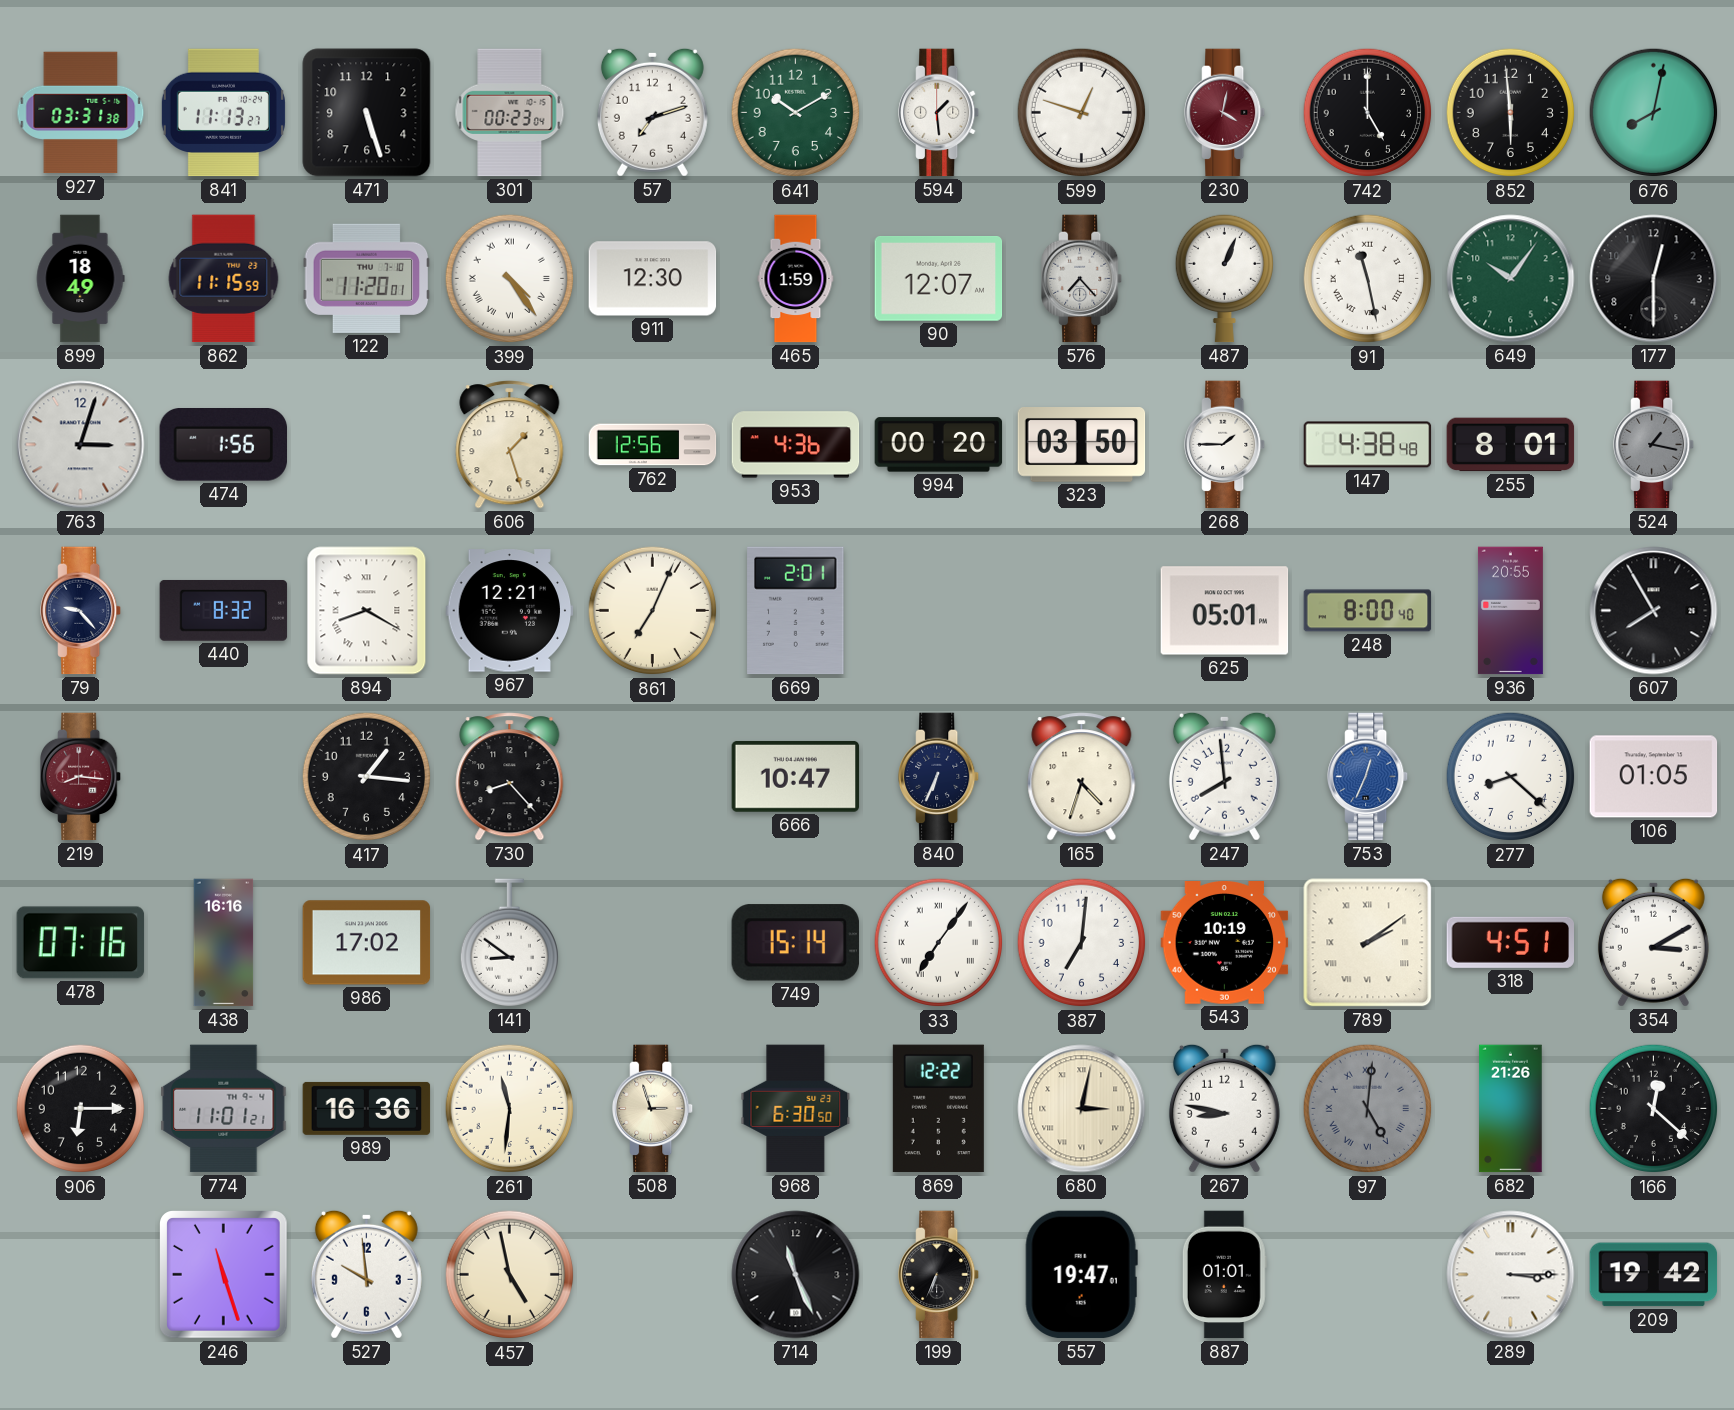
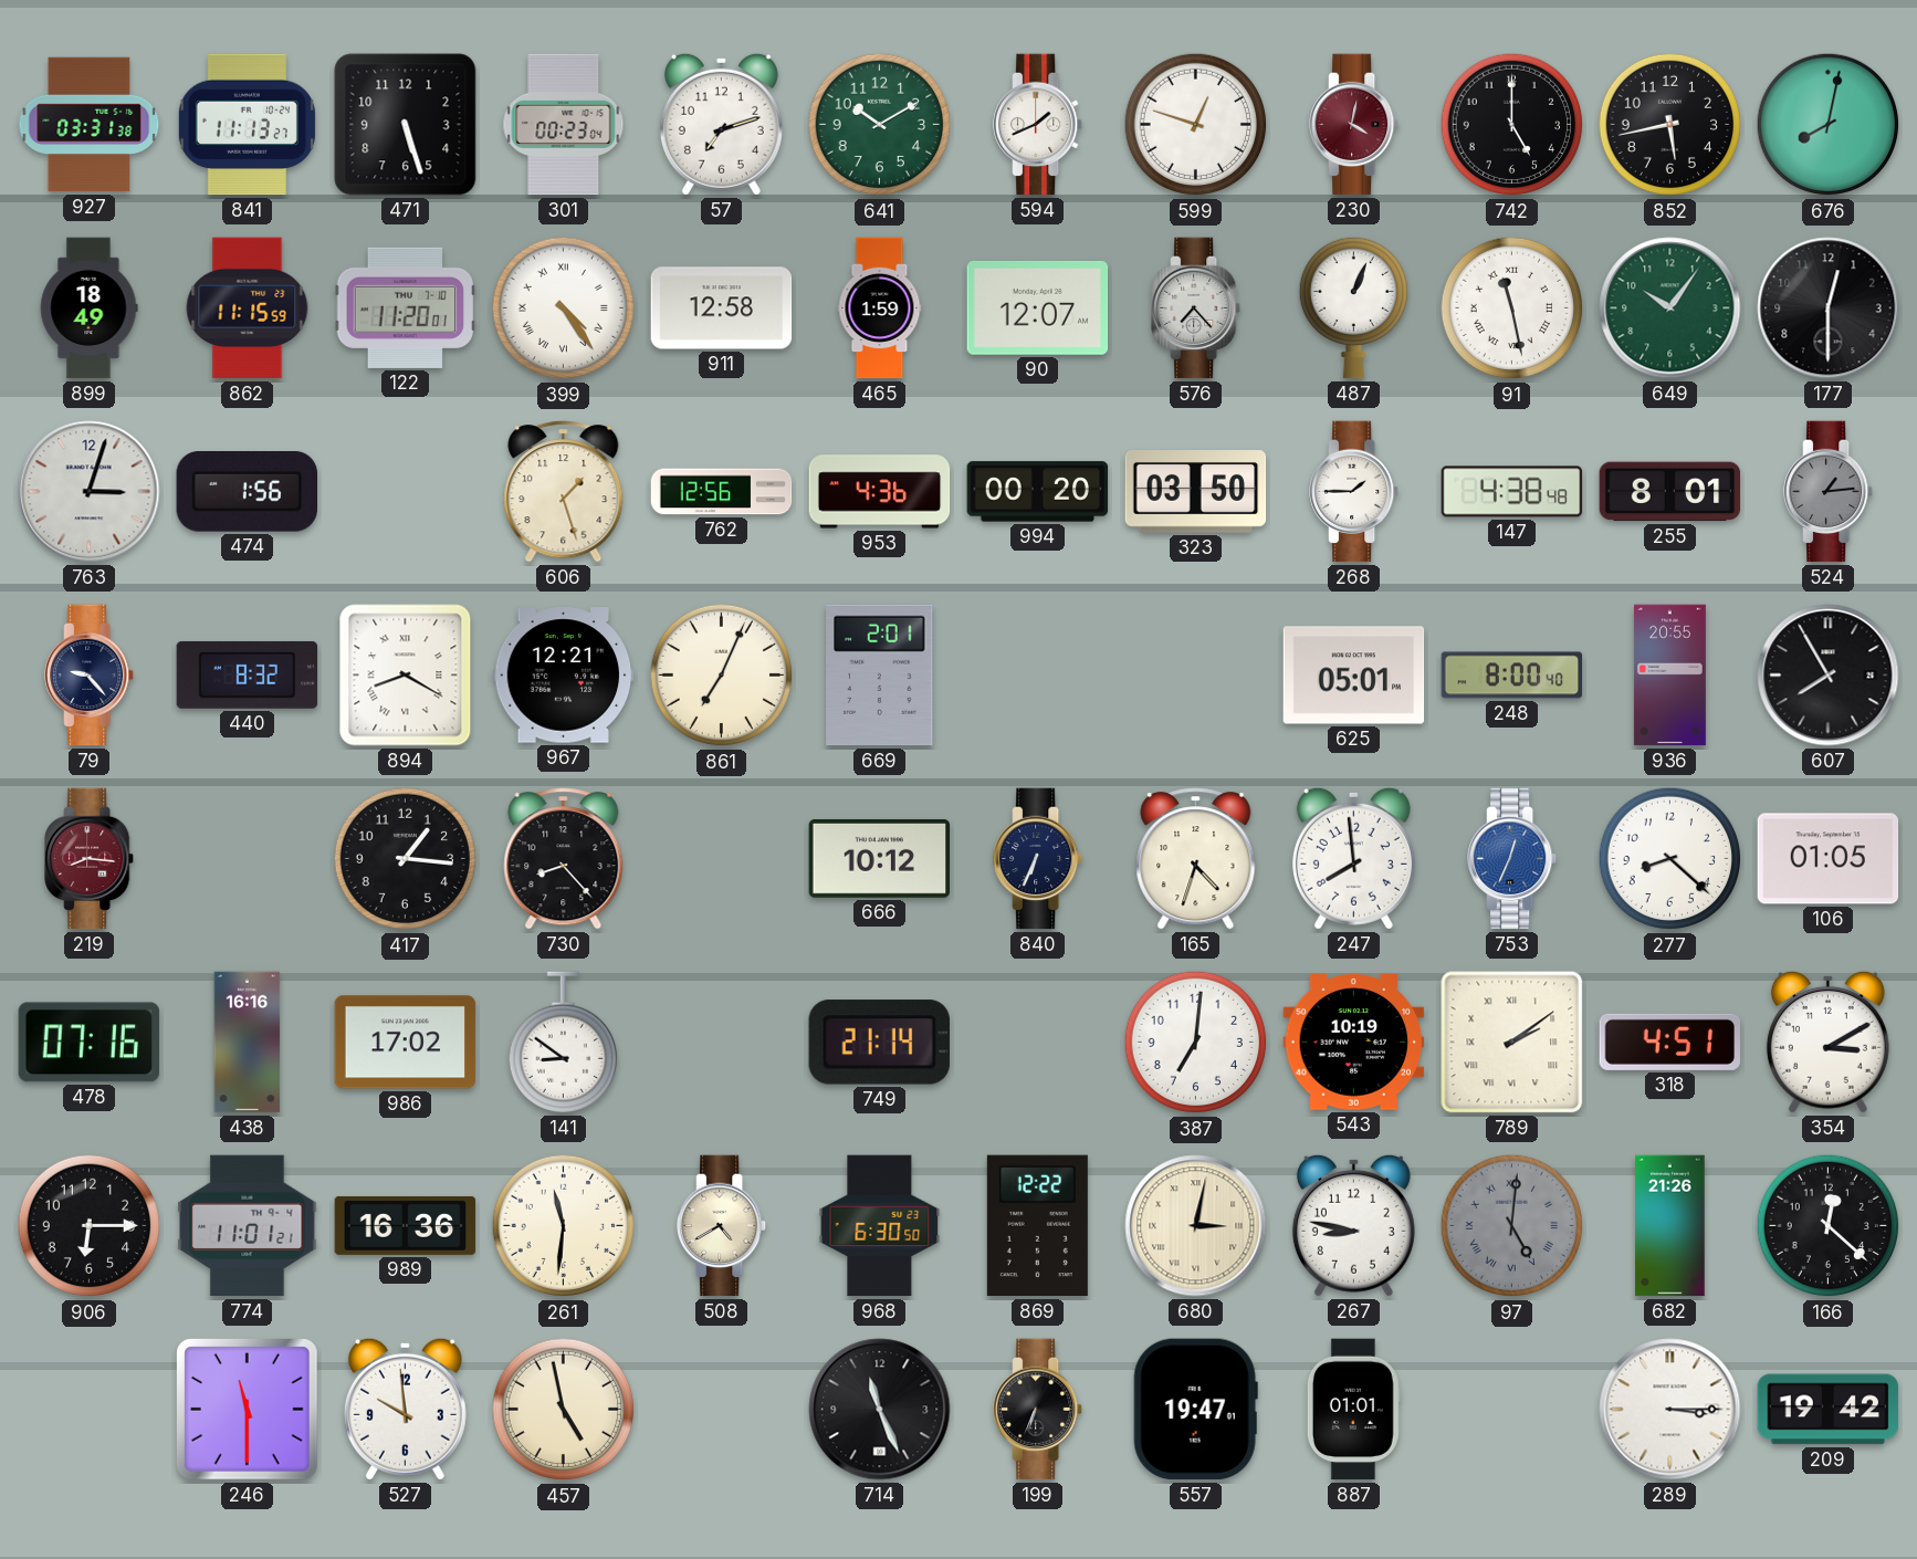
594: 1:29 -> 1:41 (1039, 125)
852: 5:59 -> 5:43 (1670, 125)
911: 12:30 -> 12:58 (722, 308)
524: 1:17 -> 1:14 (1830, 492)
666: 10:47 -> 10:12 (880, 858)
749: 15:14 -> 21:14 (879, 1043)
33: 7:06 -> none (939, 943)
508: 2:57 -> 4:40 (723, 1226)
246: 11:27 -> 11:30 (248, 1410)
